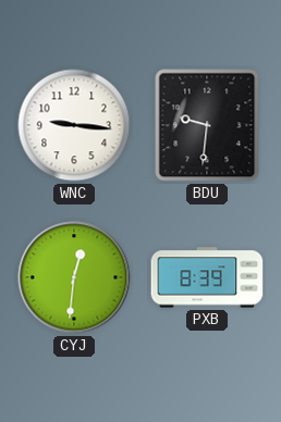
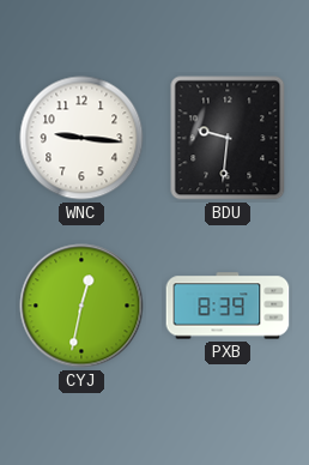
CYJ: 12:31 -> 12:32 (81, 306)
